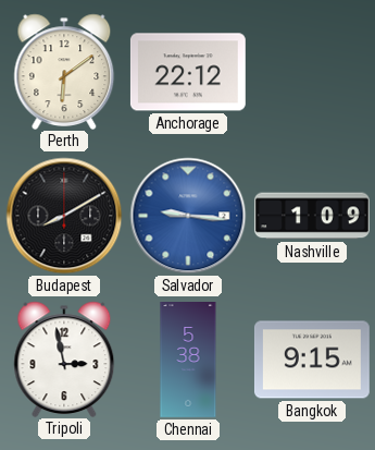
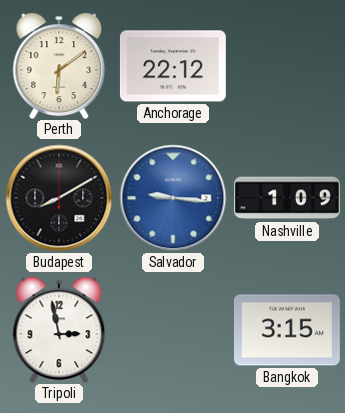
Chennai: 5:38 -> none (188, 361)
Bangkok: 9:15 -> 3:15 (287, 330)
